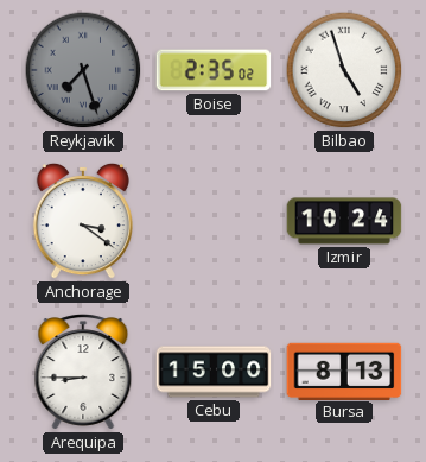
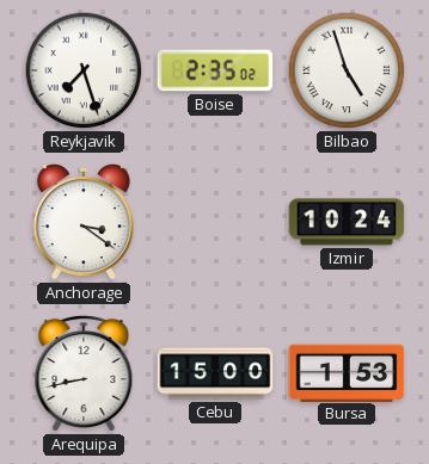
Reykjavik dial: grey -> white (84, 70)
Arequipa: 8:45 -> 8:43 (84, 373)
Bursa: 8:13 -> 1:53 (347, 372)
